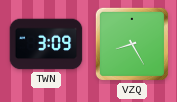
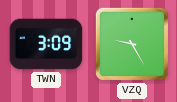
VZQ: 8:25 -> 9:25 (132, 44)
